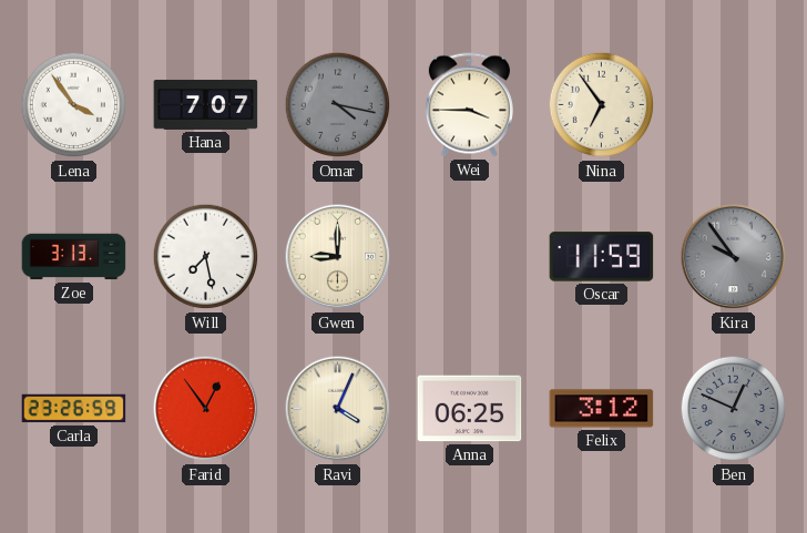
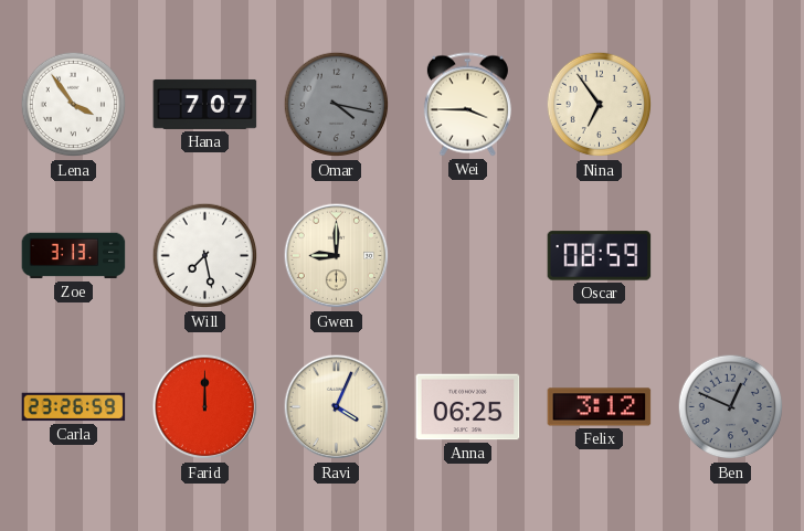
Oscar: 11:59 -> 08:59 (600, 256)
Kira: 9:54 -> none (734, 257)
Farid: 12:54 -> 12:00 (205, 407)
